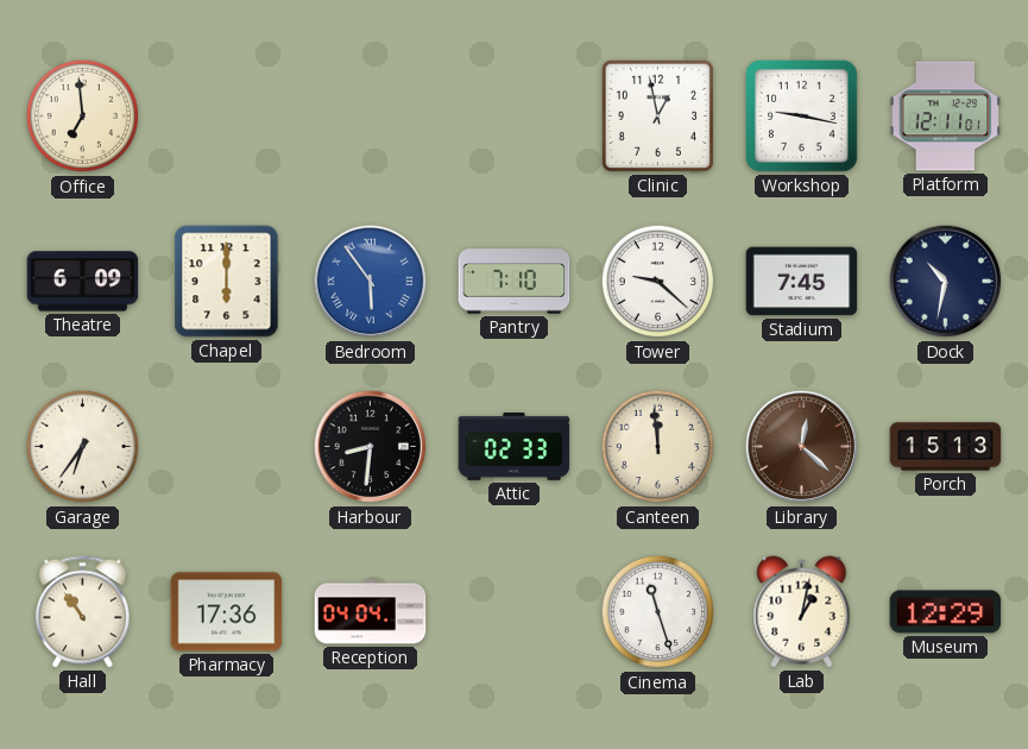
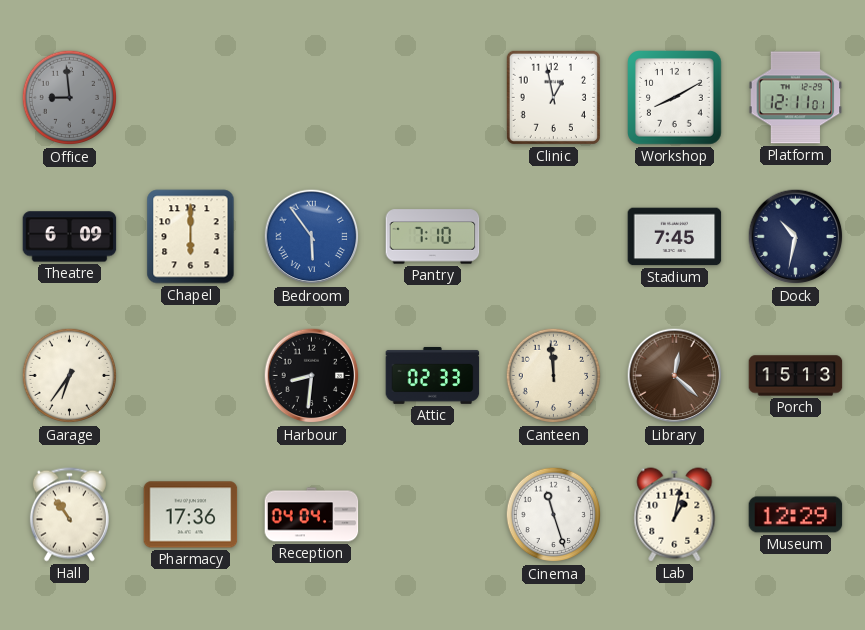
Office: 6:59 -> 8:59 (70, 98)
Office dial: cream -> grey (70, 98)
Workshop: 9:17 -> 8:10 (675, 98)
Tower: 9:22 -> none (658, 282)
